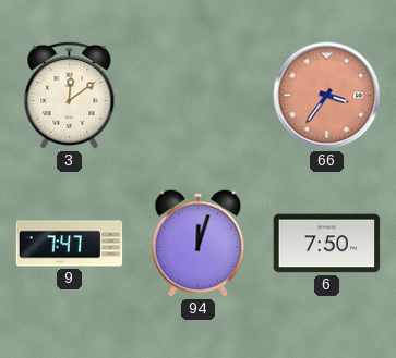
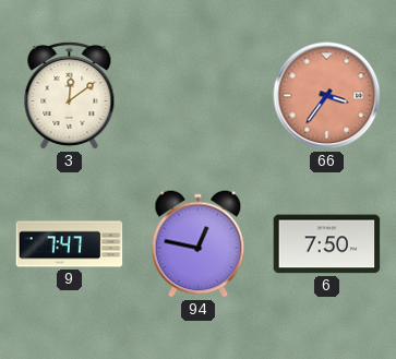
94: 12:03 -> 12:47 (199, 244)
